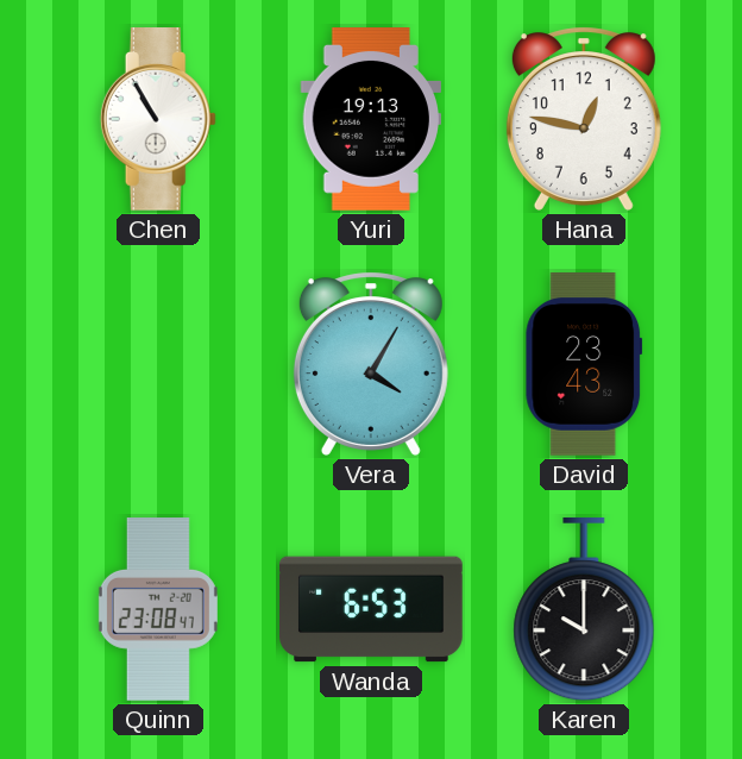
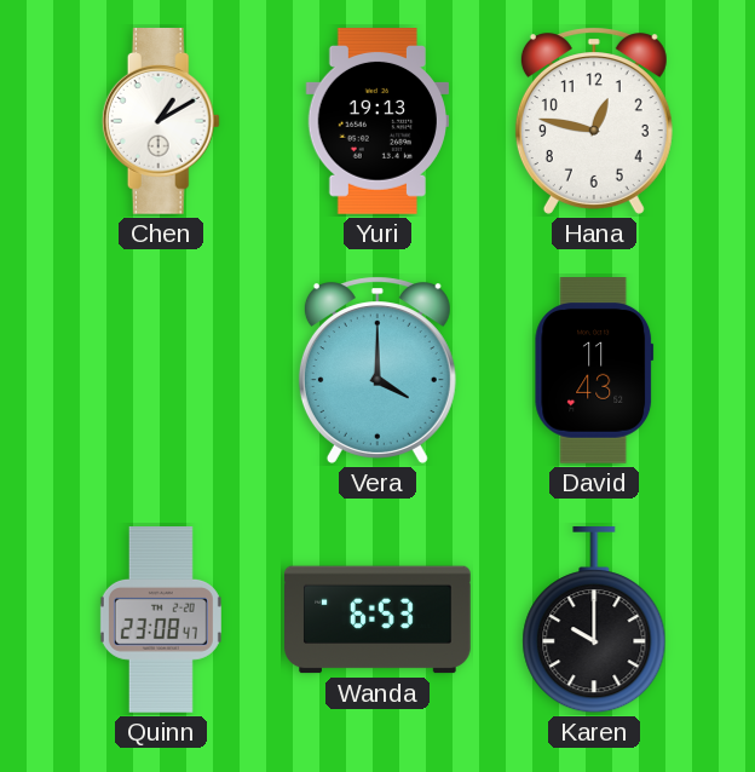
Chen: 10:55 -> 1:10 (161, 122)
Vera: 4:05 -> 4:00 (377, 370)
David: 23:43 -> 11:43 (594, 371)
